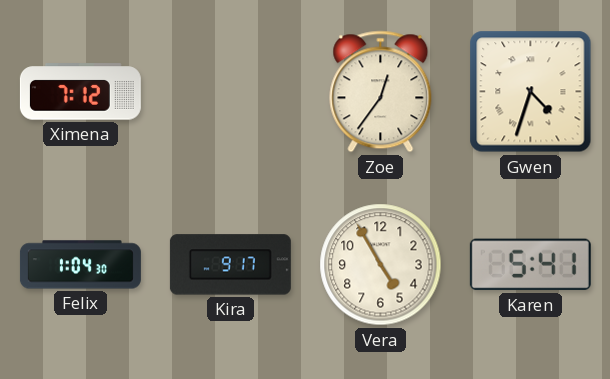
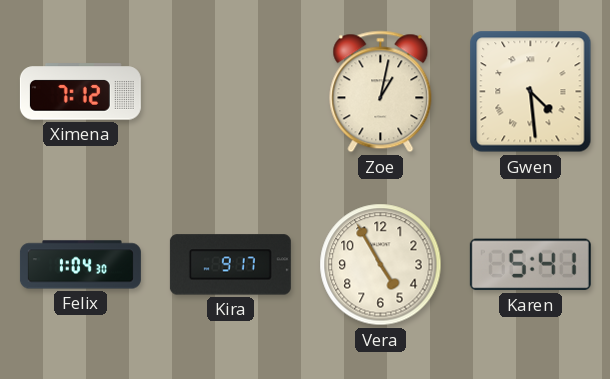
Zoe: 12:36 -> 1:02 (381, 92)
Gwen: 4:33 -> 4:29 (531, 92)
